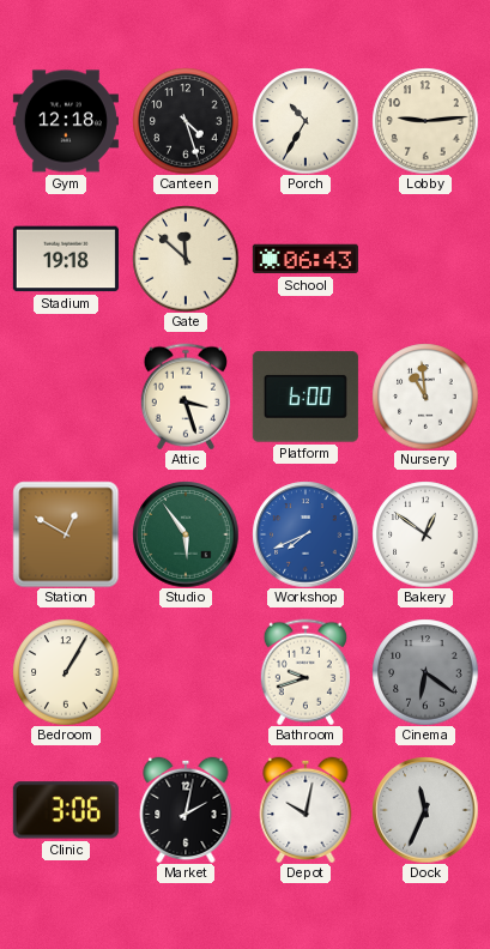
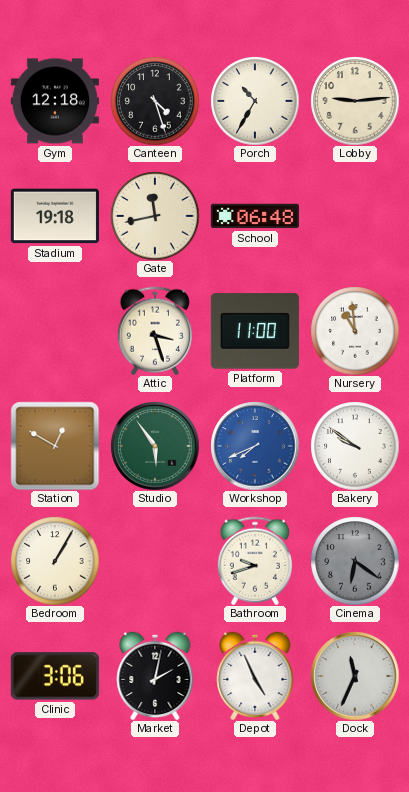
Gate: 11:52 -> 11:43 (155, 216)
School: 06:43 -> 06:48 (255, 216)
Platform: 6:00 -> 11:00 (255, 331)
Bakery: 12:51 -> 9:51 (355, 446)
Depot: 10:02 -> 4:56 (255, 676)
